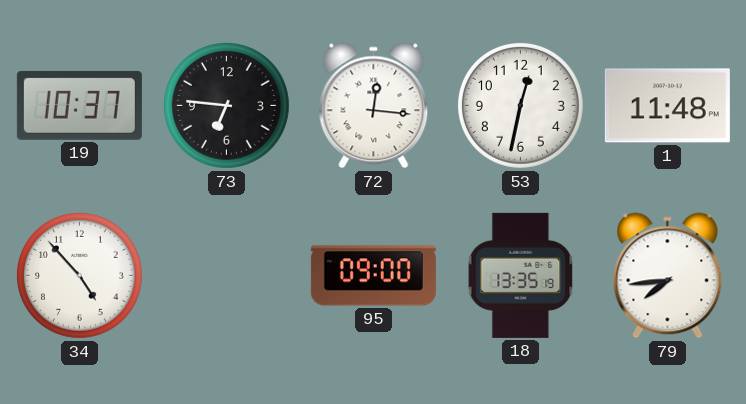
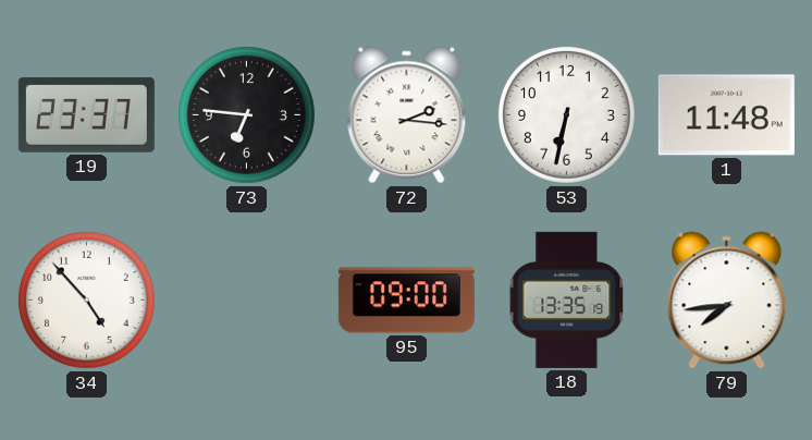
19: 10:37 -> 23:37 (86, 114)
72: 12:16 -> 2:16 (407, 115)
53: 12:32 -> 6:32 (566, 114)
